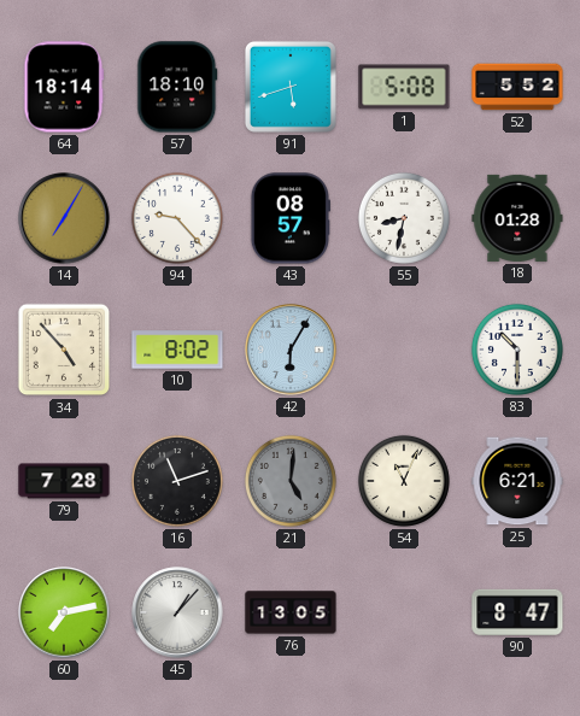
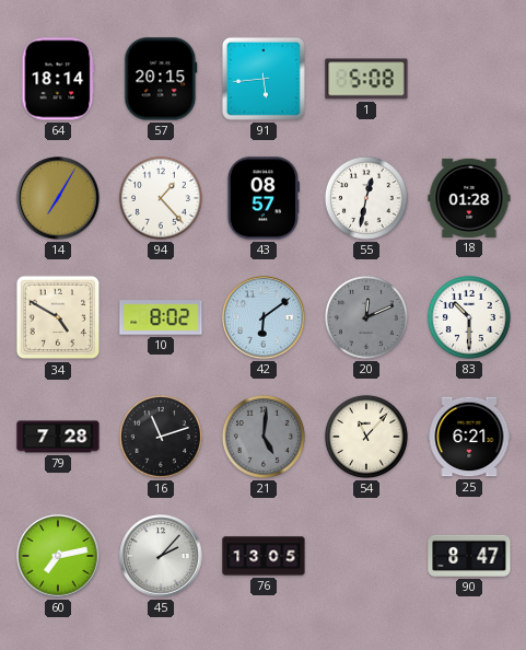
57: 18:10 -> 20:15 (161, 79)
91: 5:42 -> 5:44 (264, 79)
52: 5:52 -> none (517, 87)
94: 9:23 -> 1:23 (161, 198)
55: 8:32 -> 12:32 (366, 198)
34: 4:53 -> 4:50 (58, 317)
42: 6:05 -> 6:09 (264, 317)
20: none -> 12:11 (366, 317)
54: 11:04 -> 11:07 (366, 437)
45: 1:07 -> 2:07 (161, 556)
